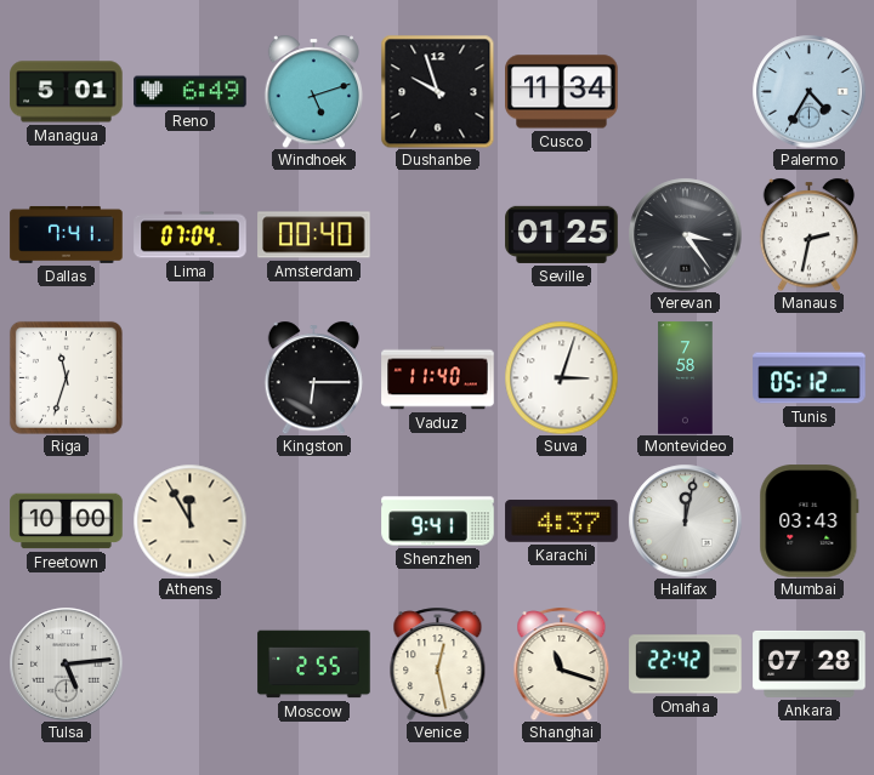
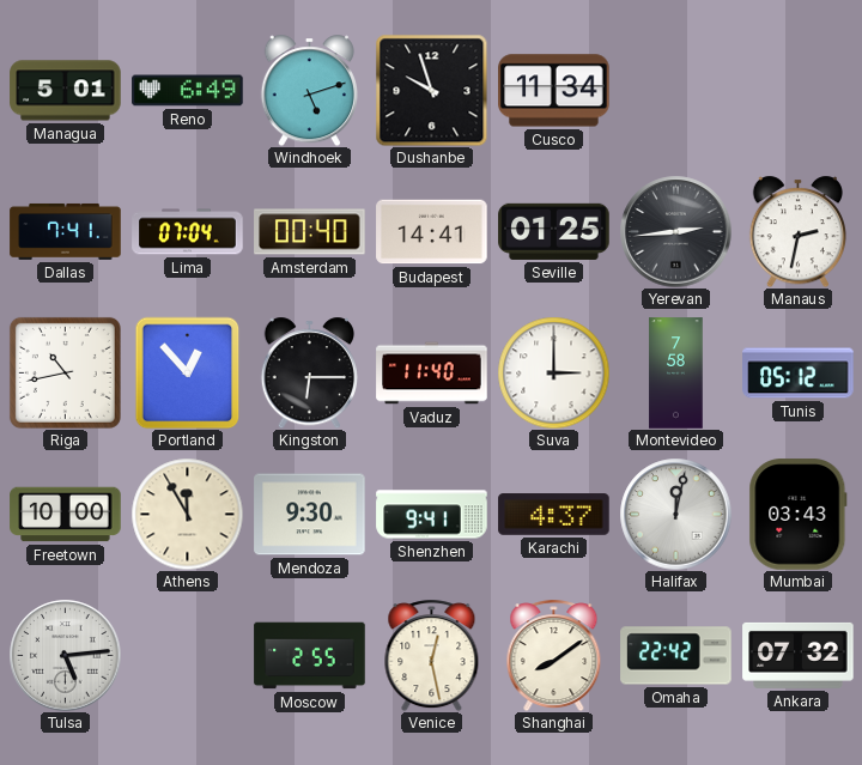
Palermo: 4:35 -> none (808, 91)
Budapest: none -> 14:41 (432, 232)
Yerevan: 3:24 -> 2:44 (675, 231)
Riga: 11:33 -> 10:43 (65, 372)
Portland: none -> 12:53 (188, 372)
Suva: 3:03 -> 3:00 (553, 372)
Mendoza: none -> 9:30 (310, 515)
Shanghai: 11:18 -> 8:09 (554, 655)
Ankara: 07:28 -> 07:32 (799, 655)
